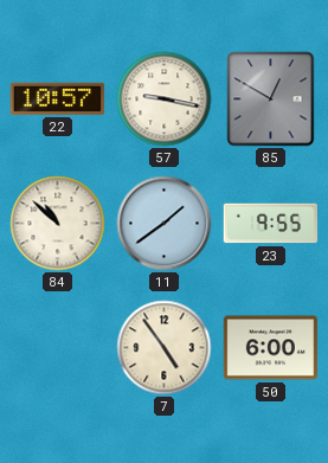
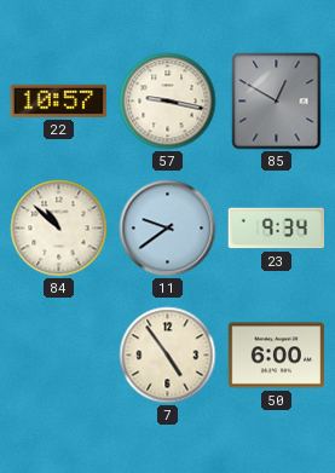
11: 1:39 -> 9:39 (168, 229)
23: 9:55 -> 9:34 (276, 229)
